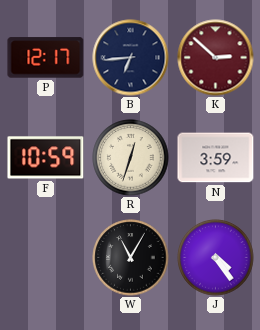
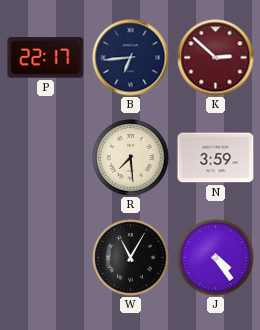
P: 12:17 -> 22:17 (46, 58)
F: 10:59 -> none (46, 158)
R: 12:33 -> 7:29 (131, 158)
